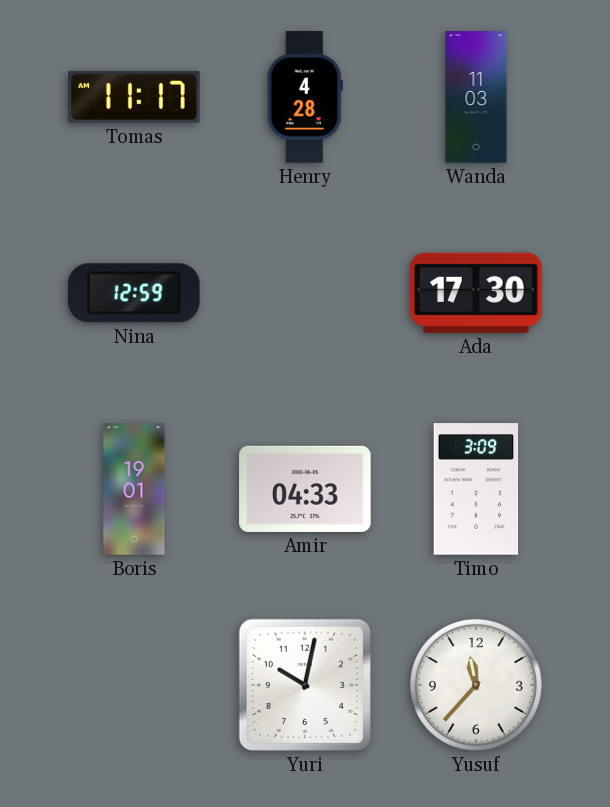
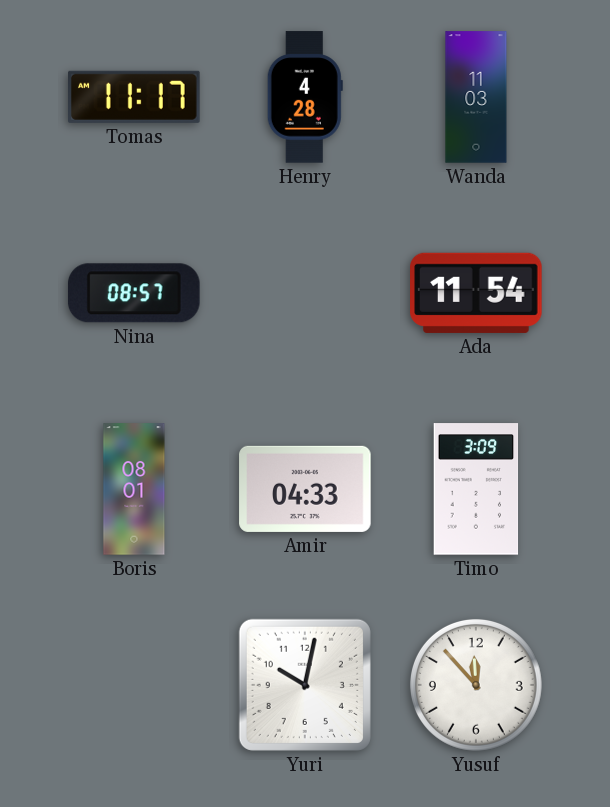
Nina: 12:59 -> 08:57 (134, 293)
Ada: 17:30 -> 11:54 (476, 293)
Boris: 19:01 -> 08:01 (134, 489)
Yusuf: 11:37 -> 11:53 (476, 685)
